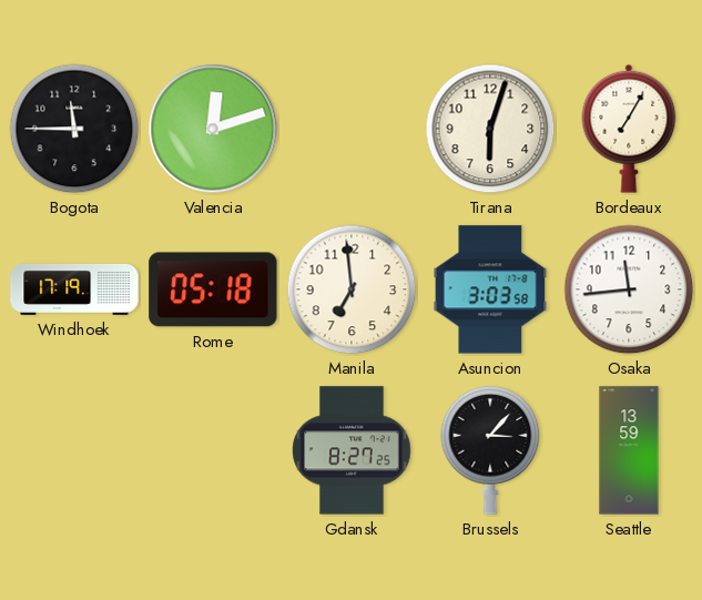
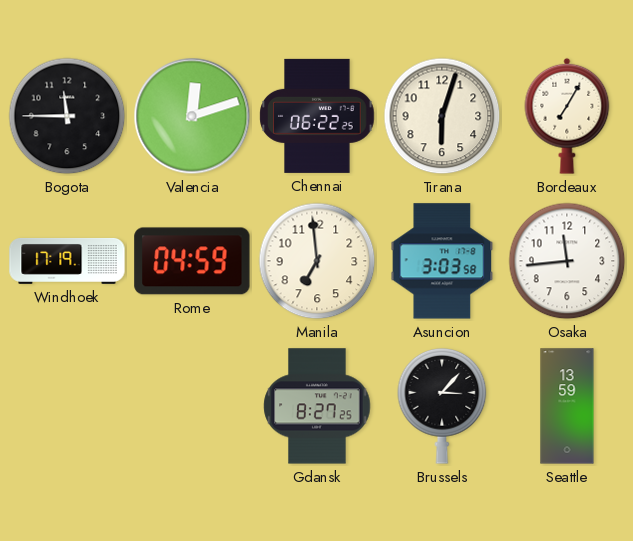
Chennai: none -> 06:22 (317, 116)
Rome: 05:18 -> 04:59 (192, 261)
